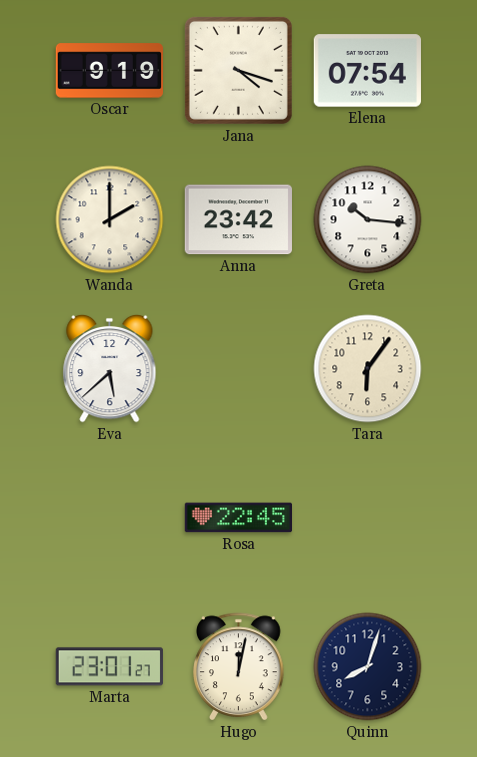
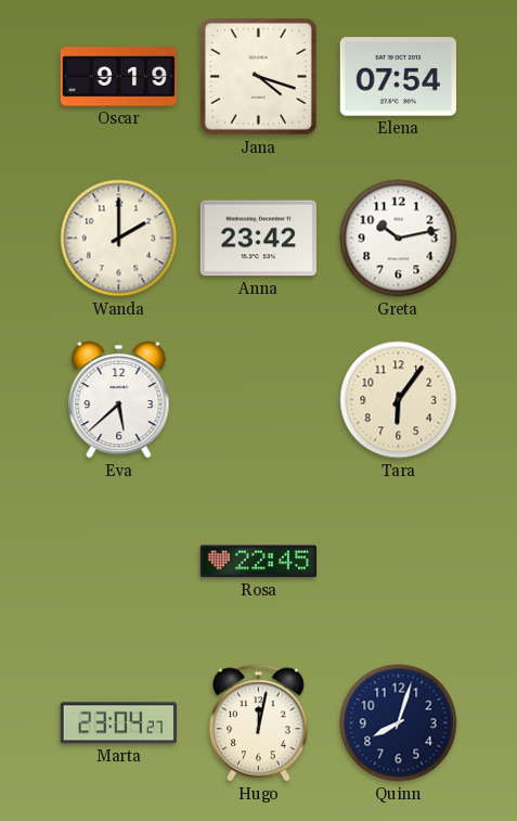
Greta: 10:16 -> 10:13 (399, 239)
Marta: 23:01 -> 23:04 (118, 723)
